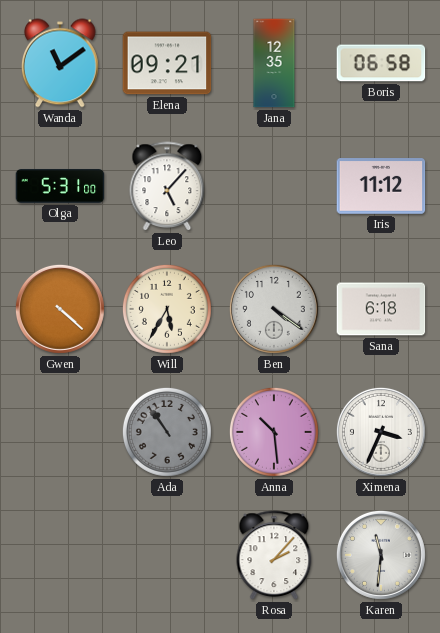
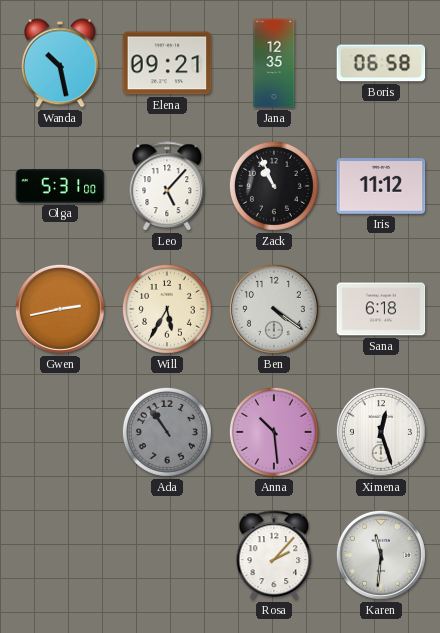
Wanda: 11:09 -> 10:28 (60, 63)
Zack: none -> 10:56 (274, 186)
Gwen: 4:22 -> 2:43 (60, 309)
Ximena: 3:34 -> 12:27 (381, 432)
